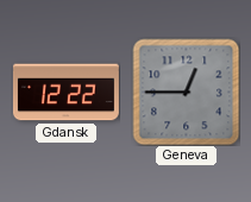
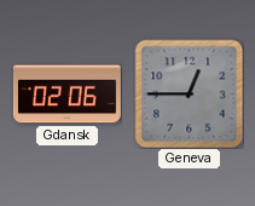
Gdansk: 12:22 -> 02:06 (66, 95)
